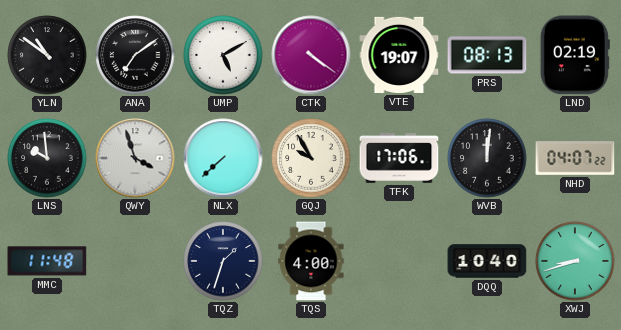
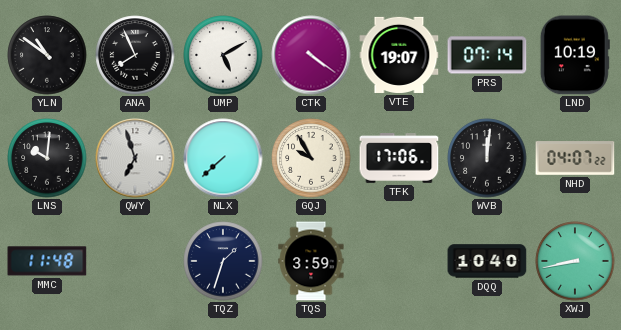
ANA: 7:09 -> 7:56 (135, 55)
PRS: 08:13 -> 07:14 (487, 55)
LND: 02:19 -> 10:19 (575, 55)
LNS: 9:59 -> 10:01 (47, 158)
QWY: 3:57 -> 6:57 (135, 158)
TQS: 4:00 -> 3:59 (311, 261)
XWJ: 8:42 -> 8:43 (575, 261)
